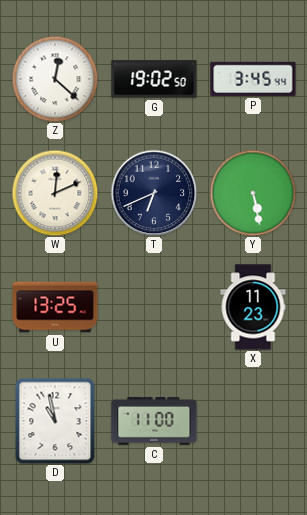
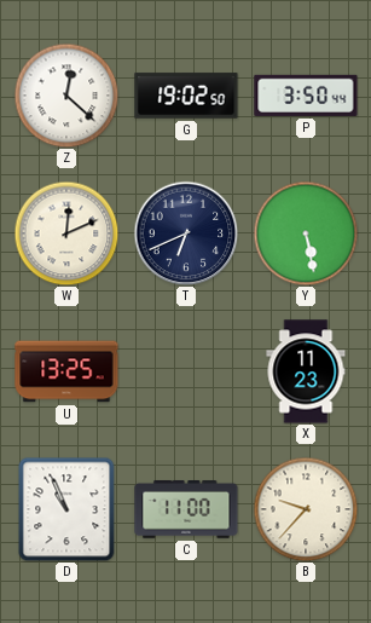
P: 3:45 -> 3:50 (306, 96)
D: 10:58 -> 10:56 (66, 509)
B: none -> 9:37 (306, 509)
